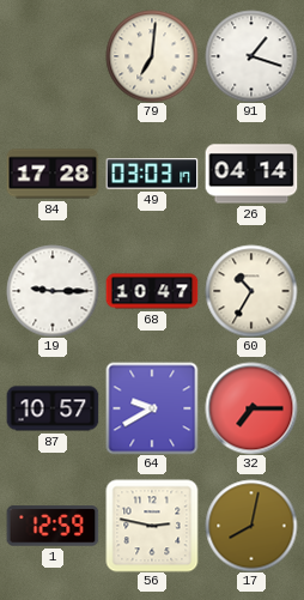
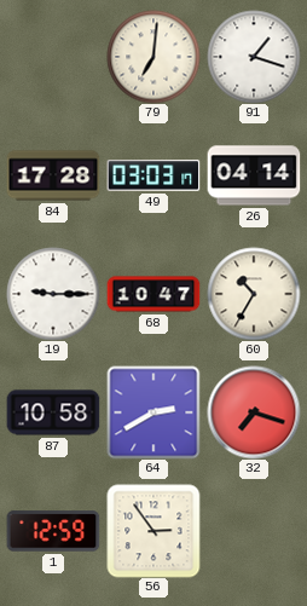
87: 10:57 -> 10:58 (53, 412)
64: 9:40 -> 2:40 (153, 412)
32: 7:15 -> 7:18 (254, 412)
56: 2:47 -> 2:54 (153, 531)
17: 8:02 -> none (251, 526)
